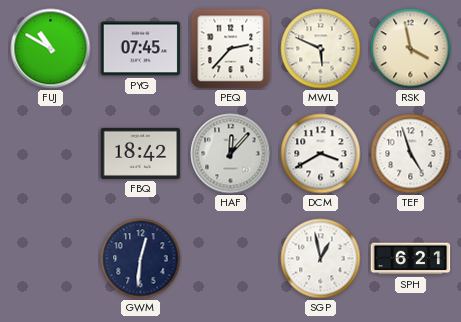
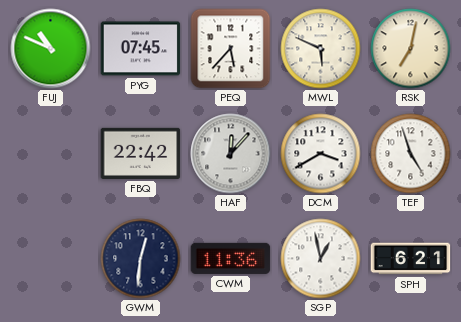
FUJ: 10:50 -> 10:49 (51, 49)
PEQ: 2:37 -> 5:37 (231, 49)
RSK: 3:58 -> 7:02 (411, 49)
FBQ: 18:42 -> 22:42 (141, 153)
CWM: none -> 11:36 (231, 258)
